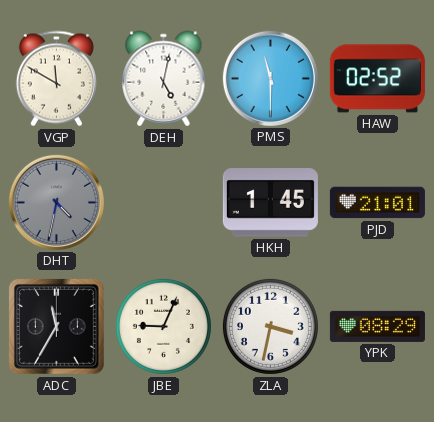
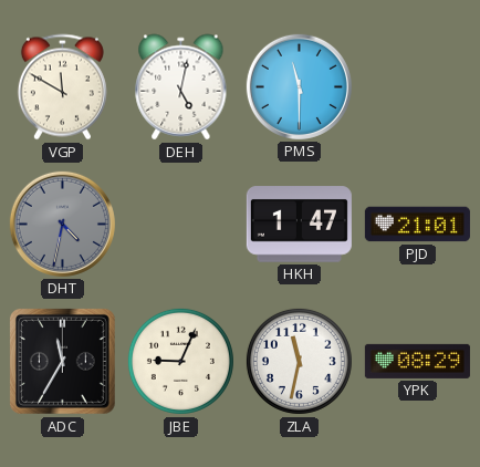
HAW: 02:52 -> none (377, 79)
HKH: 1:45 -> 1:47 (299, 225)
ZLA: 3:32 -> 11:32 (299, 361)
